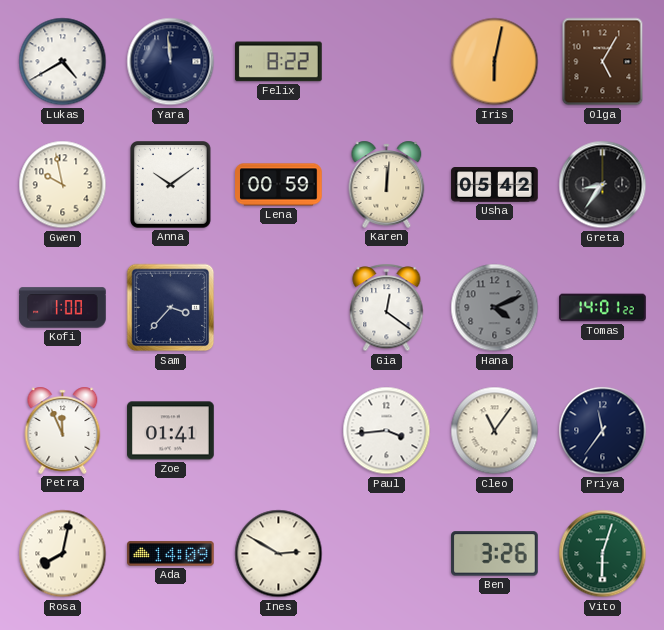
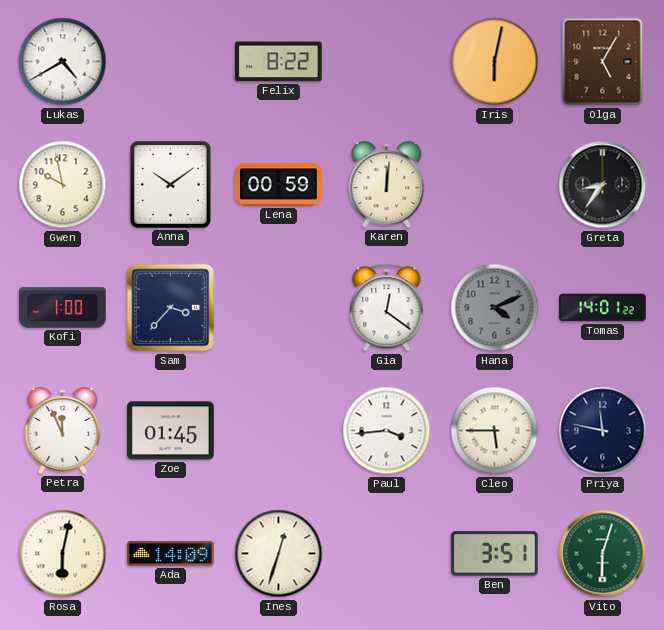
Yara: 11:59 -> none (171, 62)
Usha: 05:42 -> none (495, 185)
Zoe: 01:41 -> 01:45 (171, 431)
Cleo: 11:06 -> 5:45 (495, 431)
Priya: 11:36 -> 11:47 (603, 431)
Rosa: 8:02 -> 6:02 (63, 554)
Ines: 2:50 -> 12:33 (279, 554)
Ben: 3:26 -> 3:51 (495, 554)
